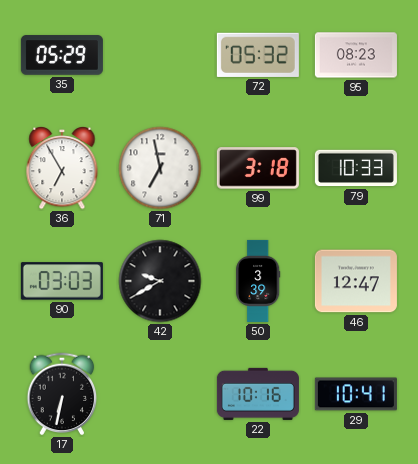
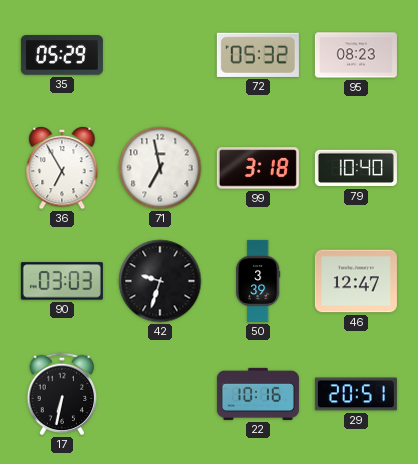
79: 10:33 -> 10:40 (356, 168)
42: 9:40 -> 9:33 (160, 281)
29: 10:41 -> 20:51 (356, 394)
